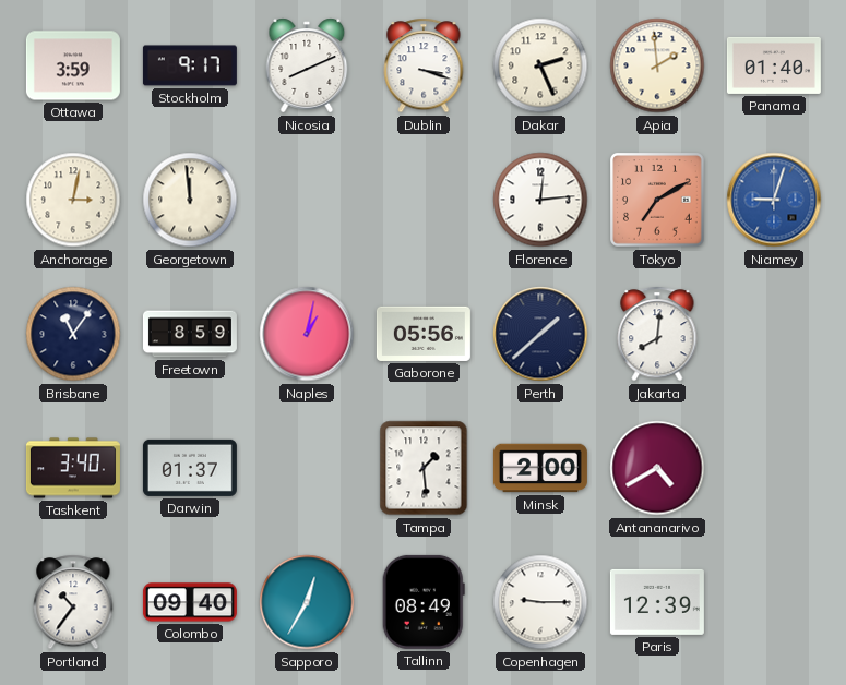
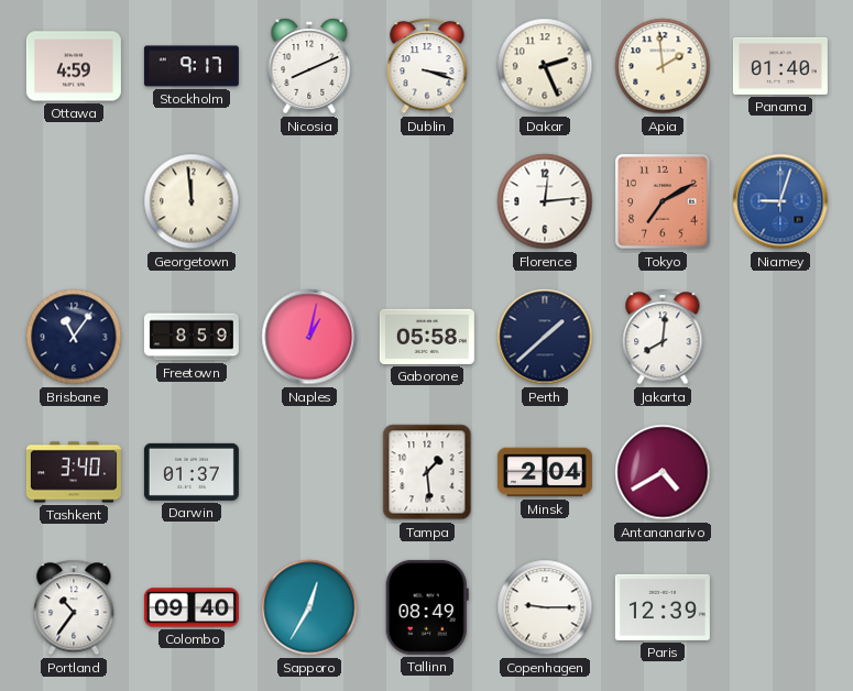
Ottawa: 3:59 -> 4:59 (74, 66)
Anchorage: 3:02 -> none (73, 200)
Gaborone: 05:56 -> 05:58 (427, 337)
Minsk: 2:00 -> 2:04 (545, 472)
